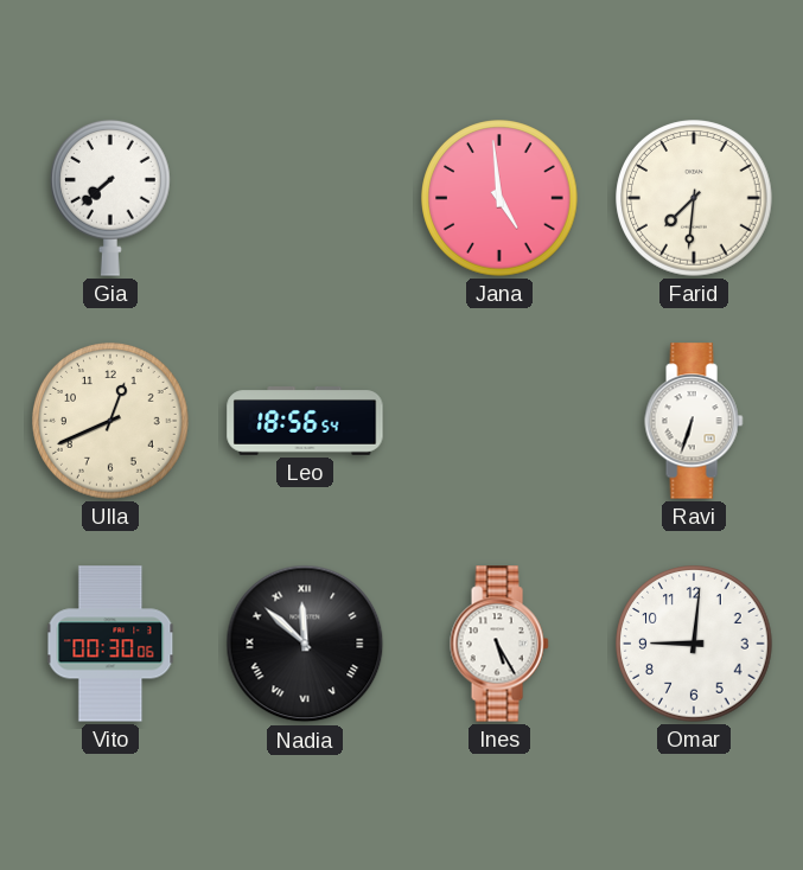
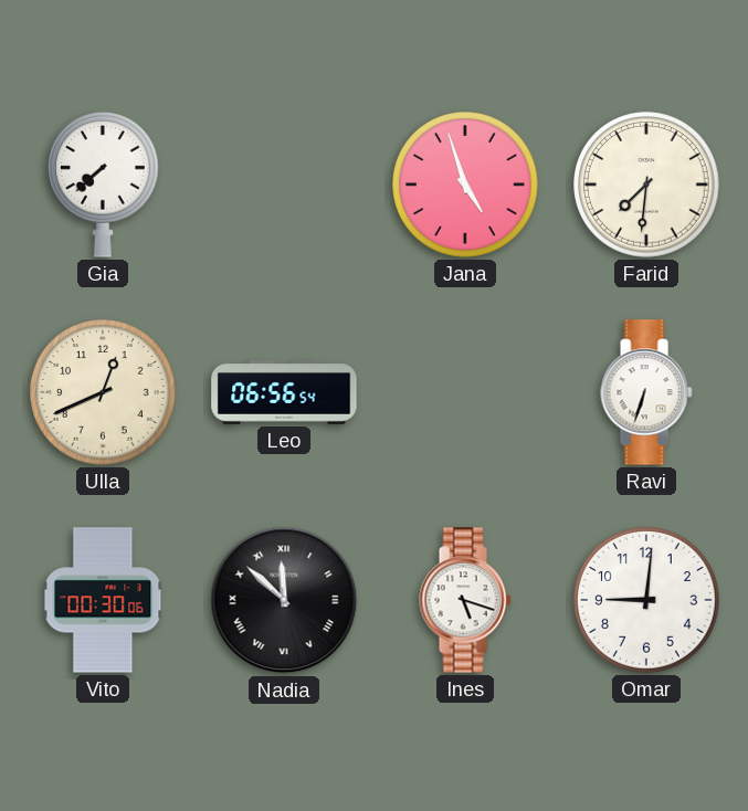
Jana: 4:59 -> 4:57 (465, 185)
Leo: 18:56 -> 06:56 (284, 392)
Ines: 5:25 -> 5:18 (465, 600)
